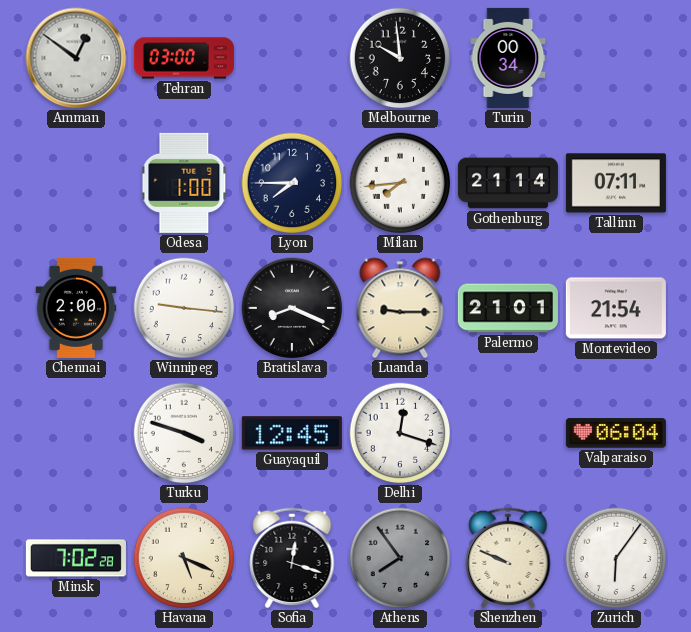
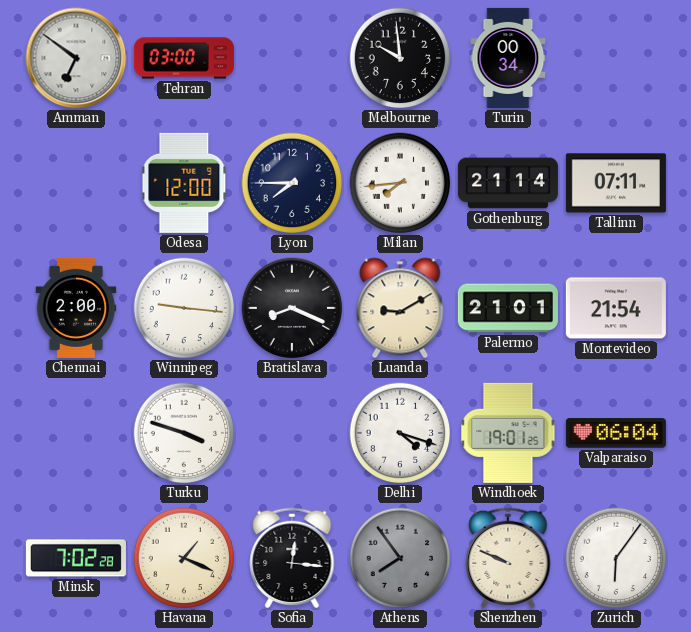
Amman: 12:51 -> 6:51 (76, 58)
Odesa: 1:00 -> 12:00 (184, 183)
Luanda: 9:15 -> 9:10 (400, 308)
Guayaquil: 12:45 -> none (292, 433)
Delhi: 12:18 -> 4:18 (400, 433)
Windhoek: none -> 19:01 (508, 433)
Havana: 5:19 -> 1:19 (184, 558)
Sofia: 12:18 -> 12:16 (292, 558)
